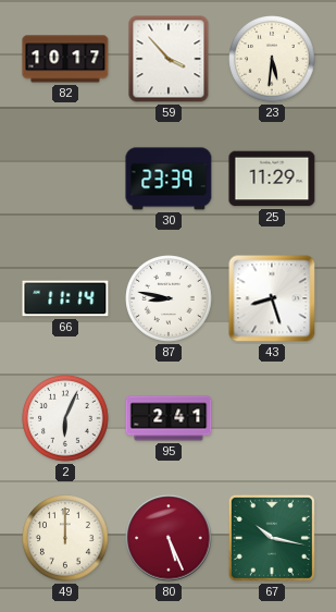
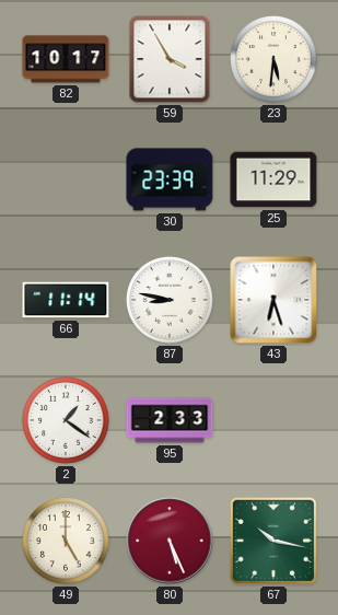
59: 3:53 -> 3:55 (170, 59)
43: 8:27 -> 6:27 (273, 300)
2: 6:04 -> 1:21 (66, 420)
95: 2:41 -> 2:33 (170, 420)
49: 12:00 -> 5:00 (66, 541)
